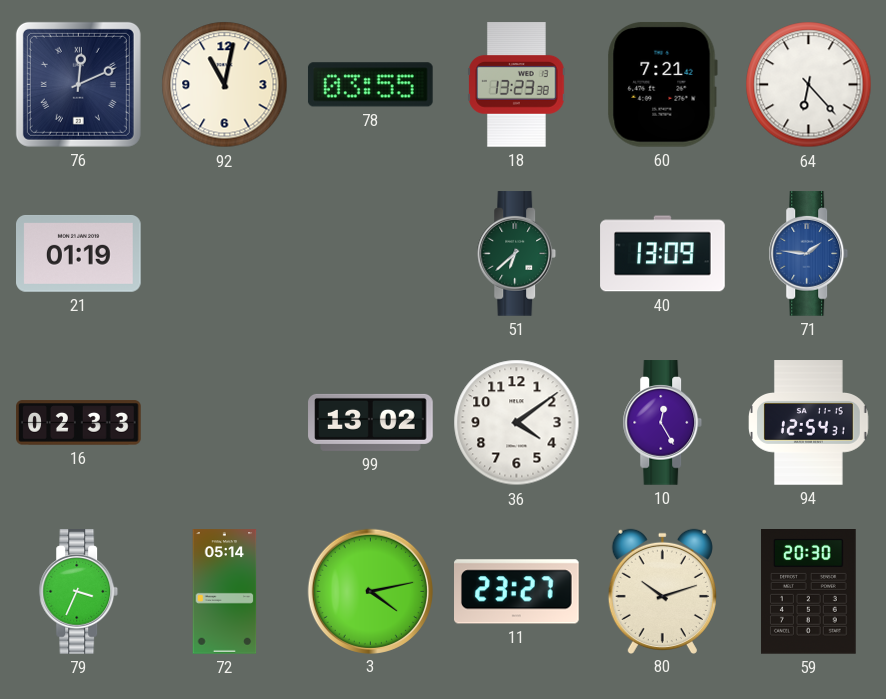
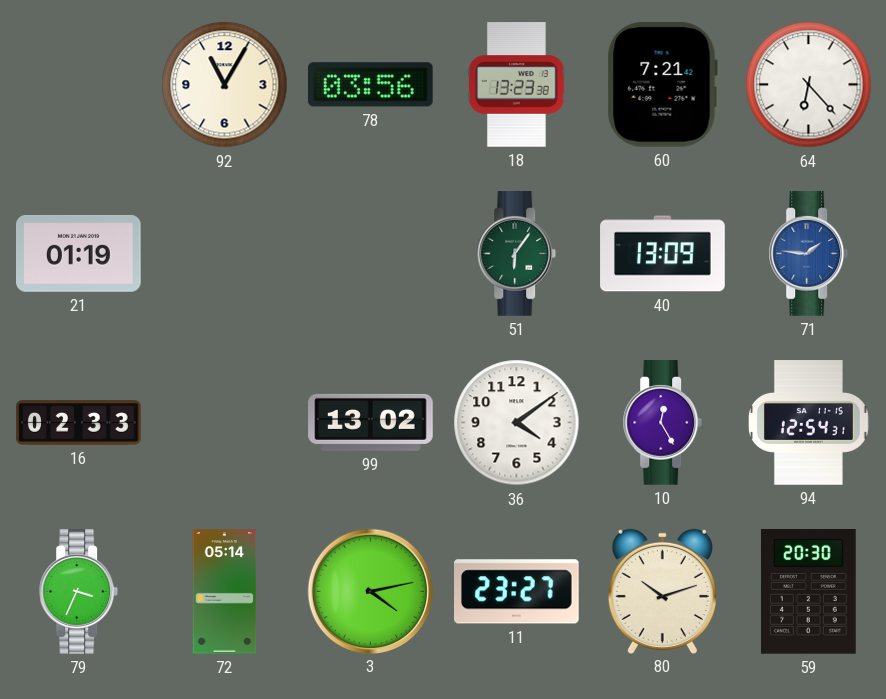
76: 12:11 -> none (78, 84)
92: 11:02 -> 11:05 (225, 85)
78: 03:55 -> 03:56 (371, 85)
51: 6:38 -> 6:06 (517, 254)
